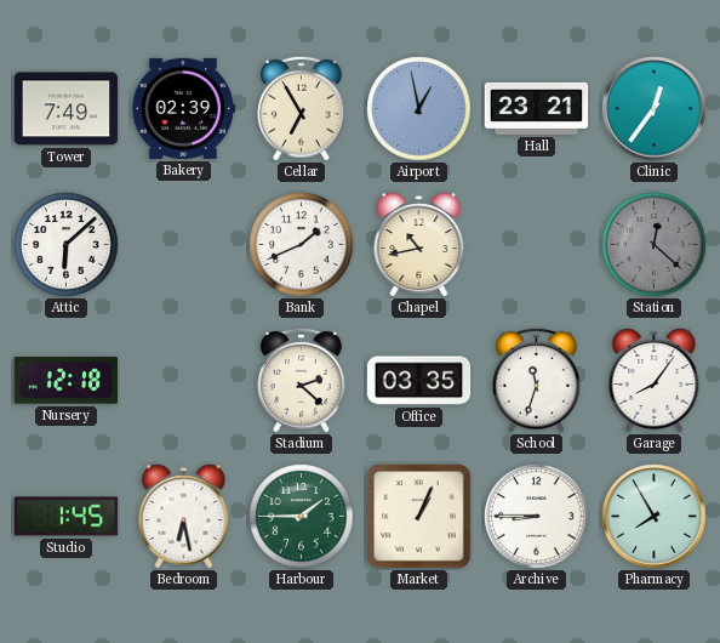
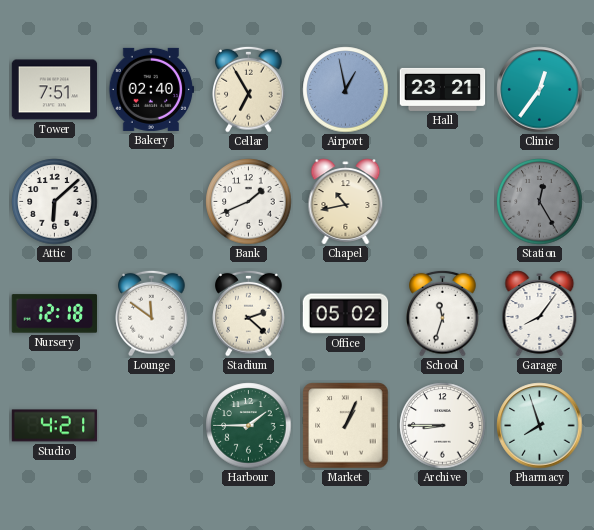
Tower: 7:49 -> 7:51 (55, 90)
Bakery: 02:39 -> 02:40 (152, 89)
Station: 12:22 -> 12:25 (540, 202)
Lounge: none -> 11:51 (152, 313)
Office: 03:35 -> 05:02 (346, 314)
Studio: 1:45 -> 4:21 (55, 426)
Bedroom: 6:28 -> none (184, 517)
Pharmacy: 7:55 -> 7:57 (540, 426)
